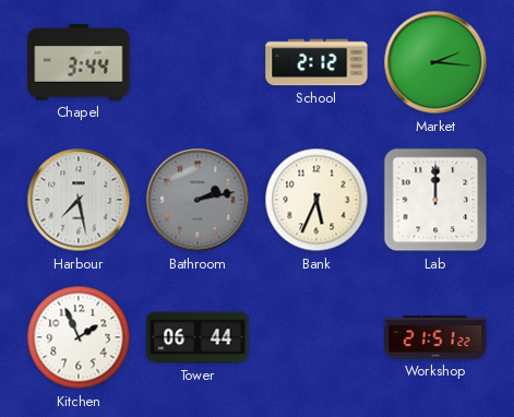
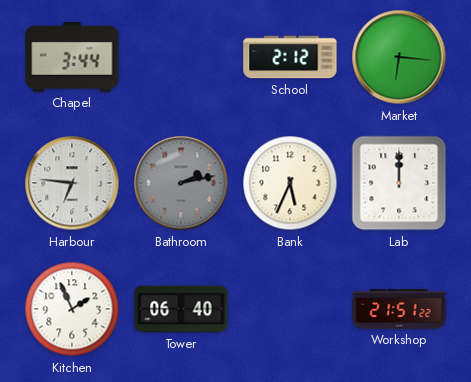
Market: 2:16 -> 6:16 (399, 57)
Harbour: 7:28 -> 6:46 (72, 183)
Tower: 06:44 -> 06:40 (181, 309)
